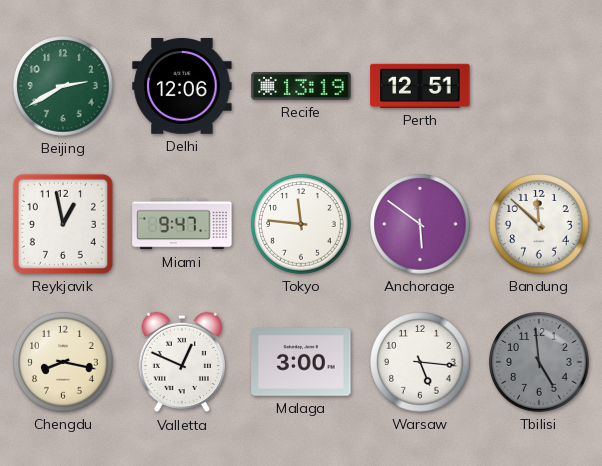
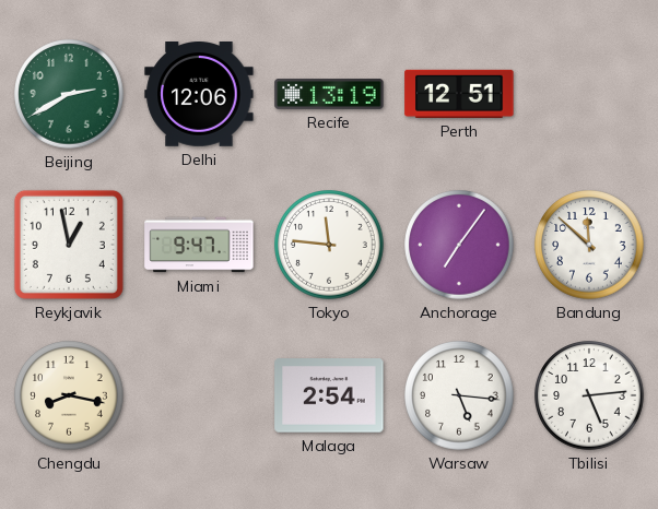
Anchorage: 5:51 -> 7:06 (459, 245)
Valletta: 12:49 -> none (182, 362)
Malaga: 3:00 -> 2:54 (329, 395)
Tbilisi: 4:59 -> 5:14 (589, 395)
Tbilisi dial: grey -> white (589, 395)
